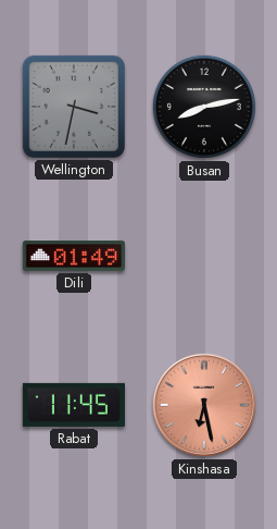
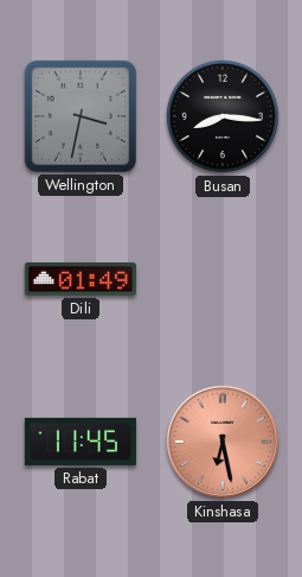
Busan: 8:13 -> 8:16 (223, 116)
